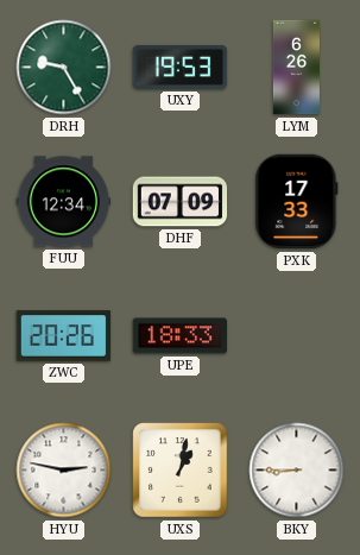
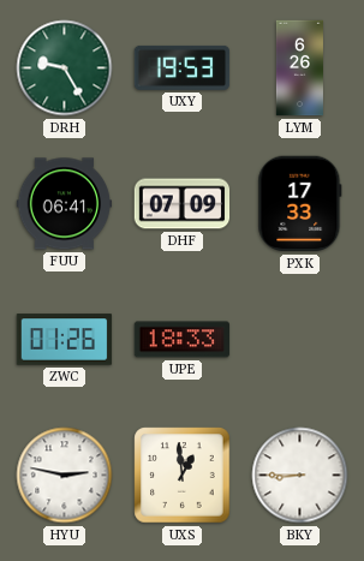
FUU: 12:34 -> 06:41 (65, 204)
ZWC: 20:26 -> 01:26 (65, 340)
UXS: 1:02 -> 12:59 (183, 476)
